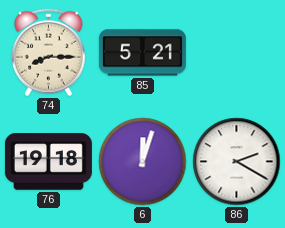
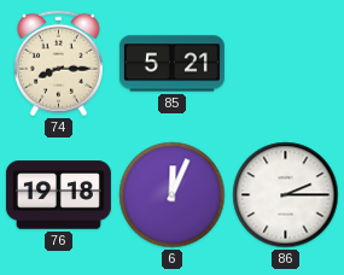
6: 12:03 -> 12:04 (173, 195)
86: 2:20 -> 2:15 (286, 195)
